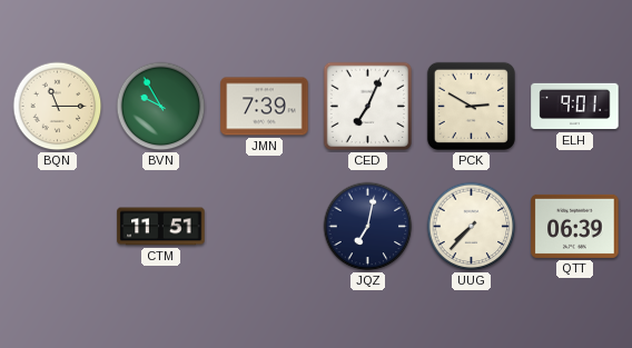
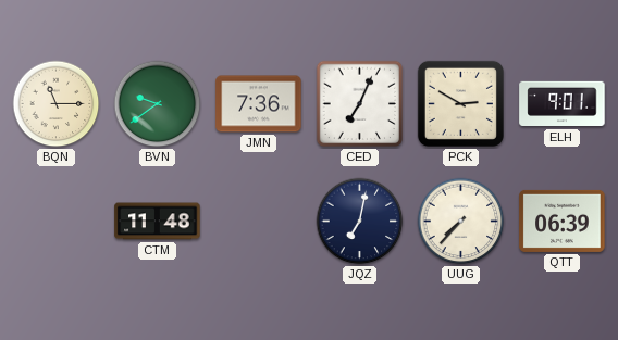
BVN: 9:55 -> 9:39 (158, 104)
JMN: 7:39 -> 7:36 (259, 104)
CTM: 11:51 -> 11:48 (158, 222)
